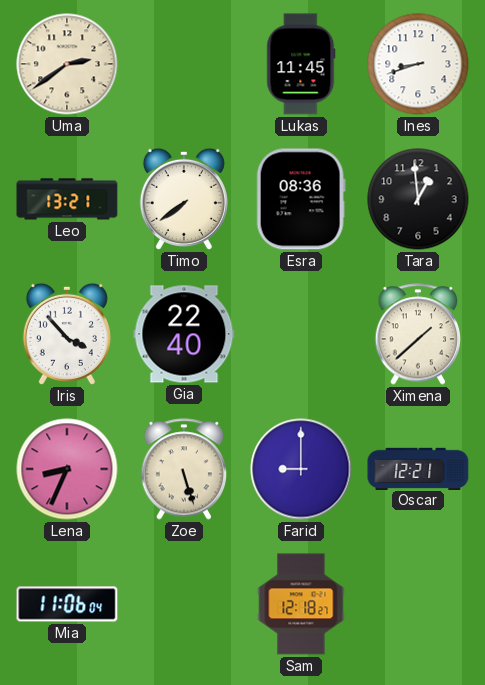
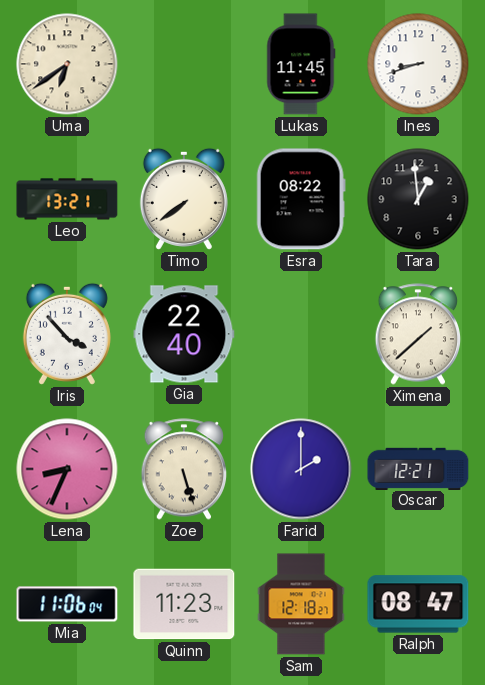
Uma: 2:39 -> 6:39 (67, 64)
Esra: 08:36 -> 08:22 (301, 199)
Farid: 9:00 -> 2:00 (301, 469)
Quinn: none -> 11:23 (184, 604)
Ralph: none -> 08:47 (418, 604)
